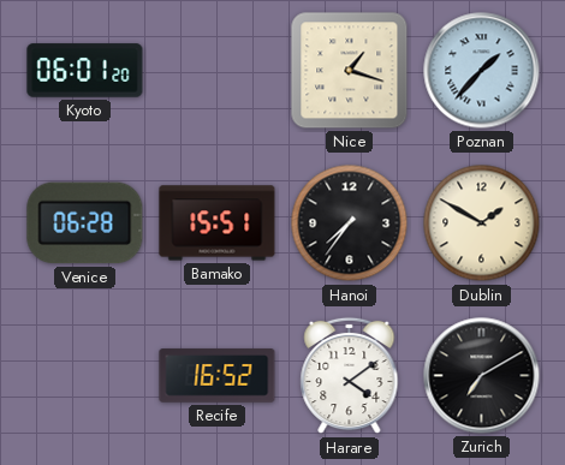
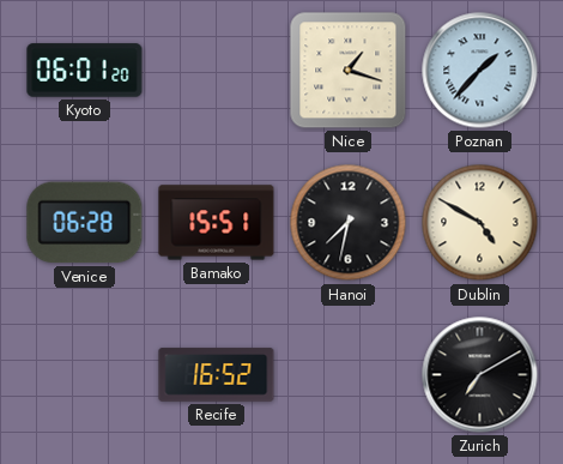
Hanoi: 7:36 -> 7:32 (349, 223)
Dublin: 1:50 -> 4:50 (480, 223)
Harare: 4:09 -> none (350, 376)
